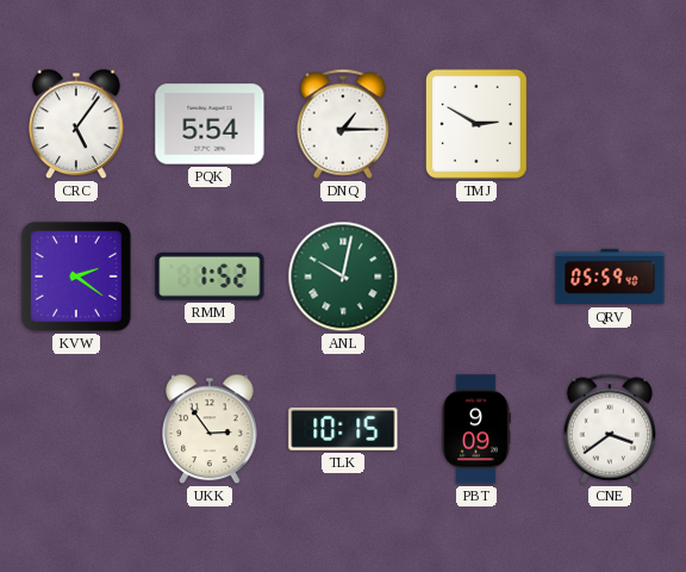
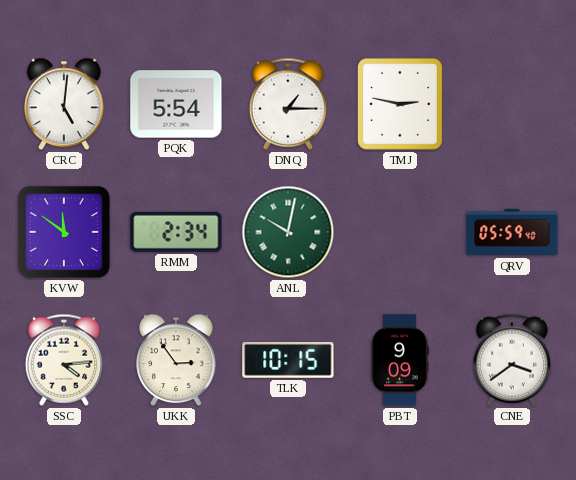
CRC: 5:06 -> 5:01 (64, 104)
TMJ: 2:50 -> 2:47 (400, 104)
KVW: 2:21 -> 11:51 (64, 232)
RMM: 1:52 -> 2:34 (176, 232)
SSC: none -> 4:14 (64, 360)
